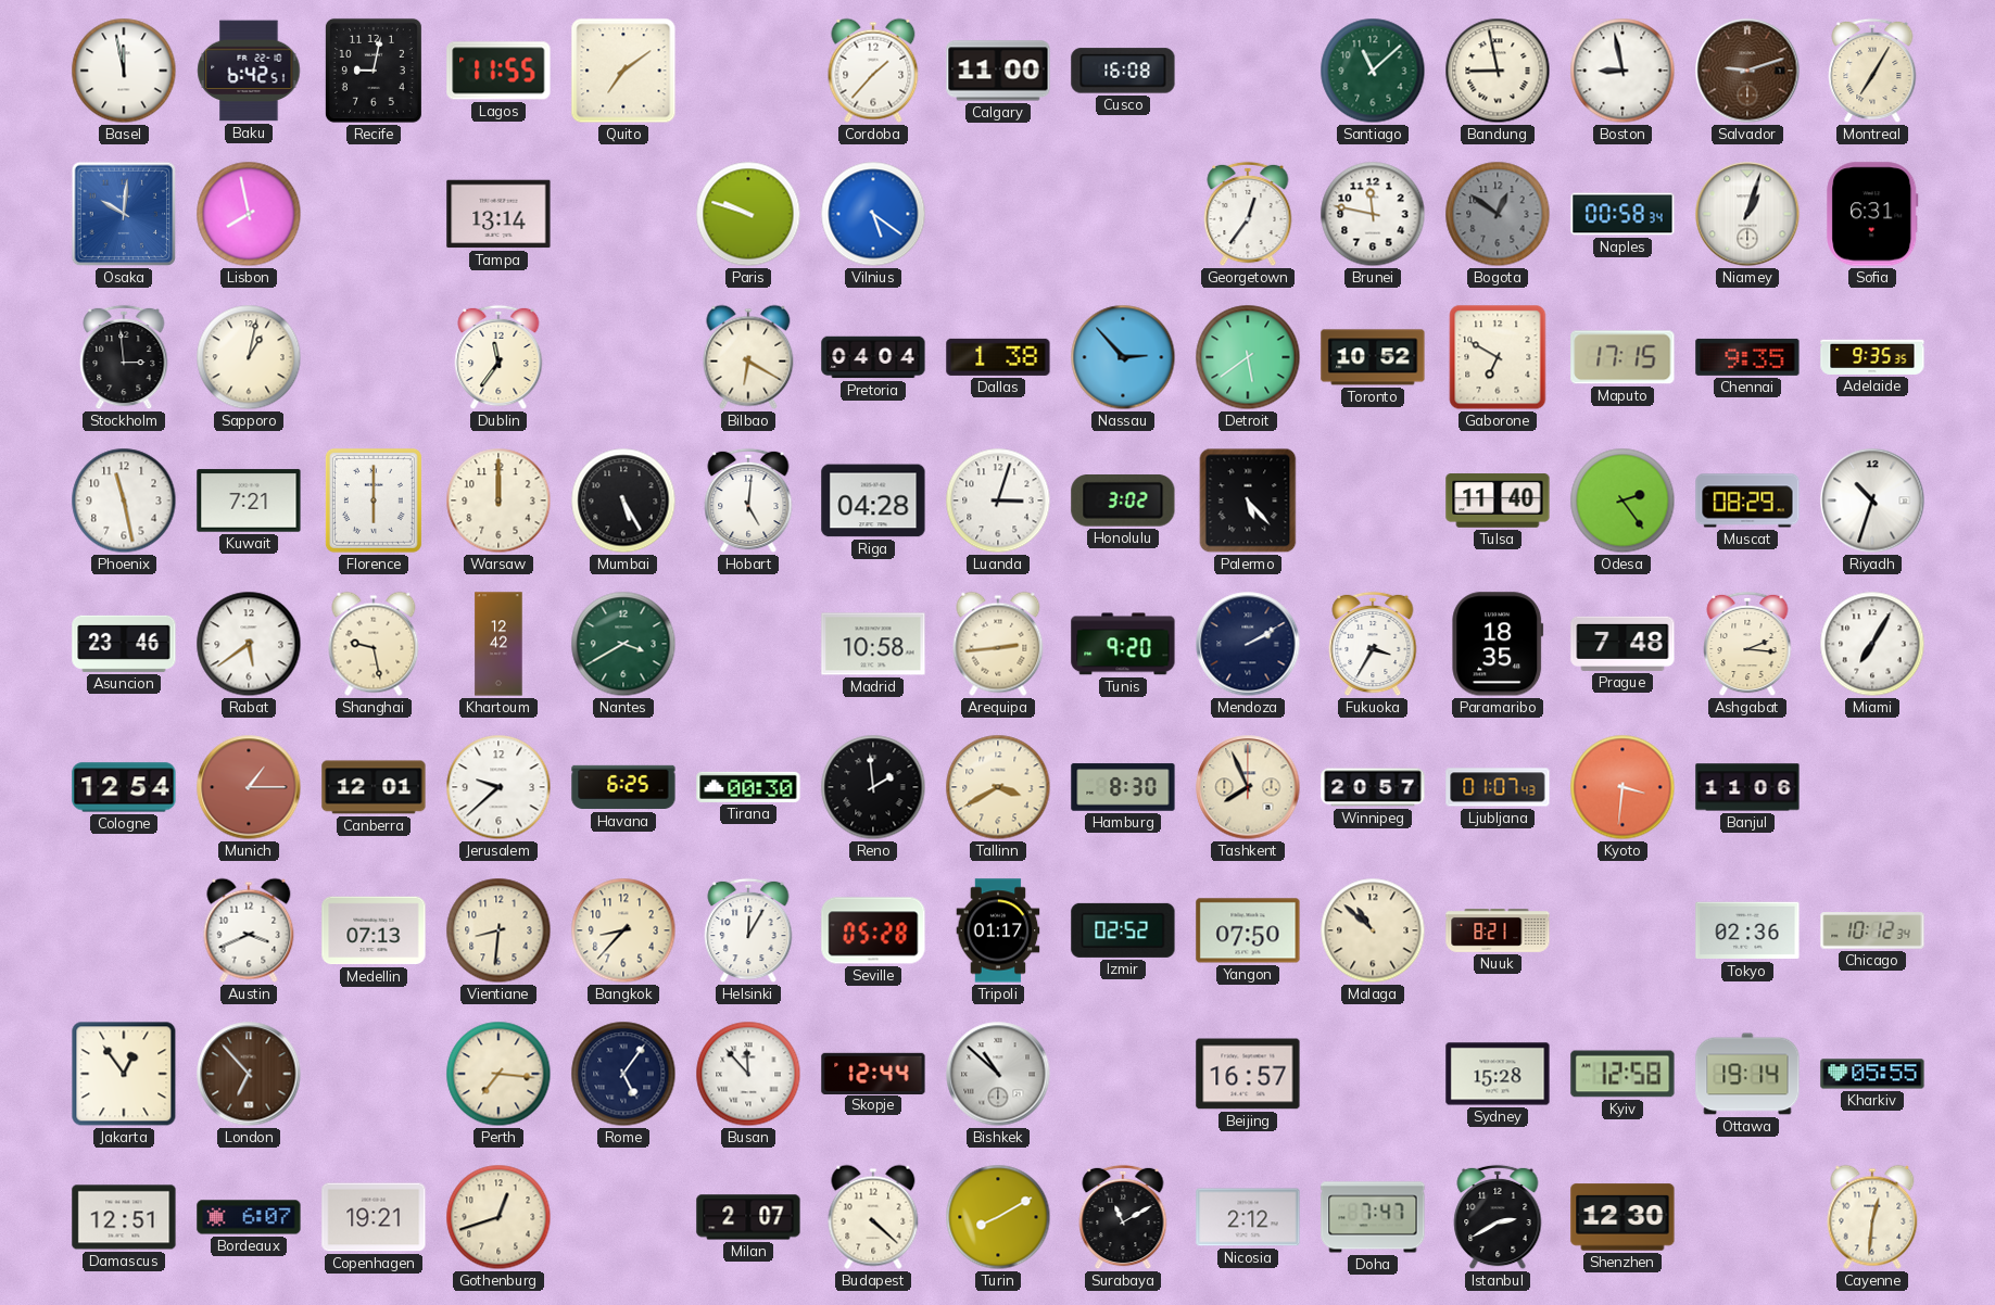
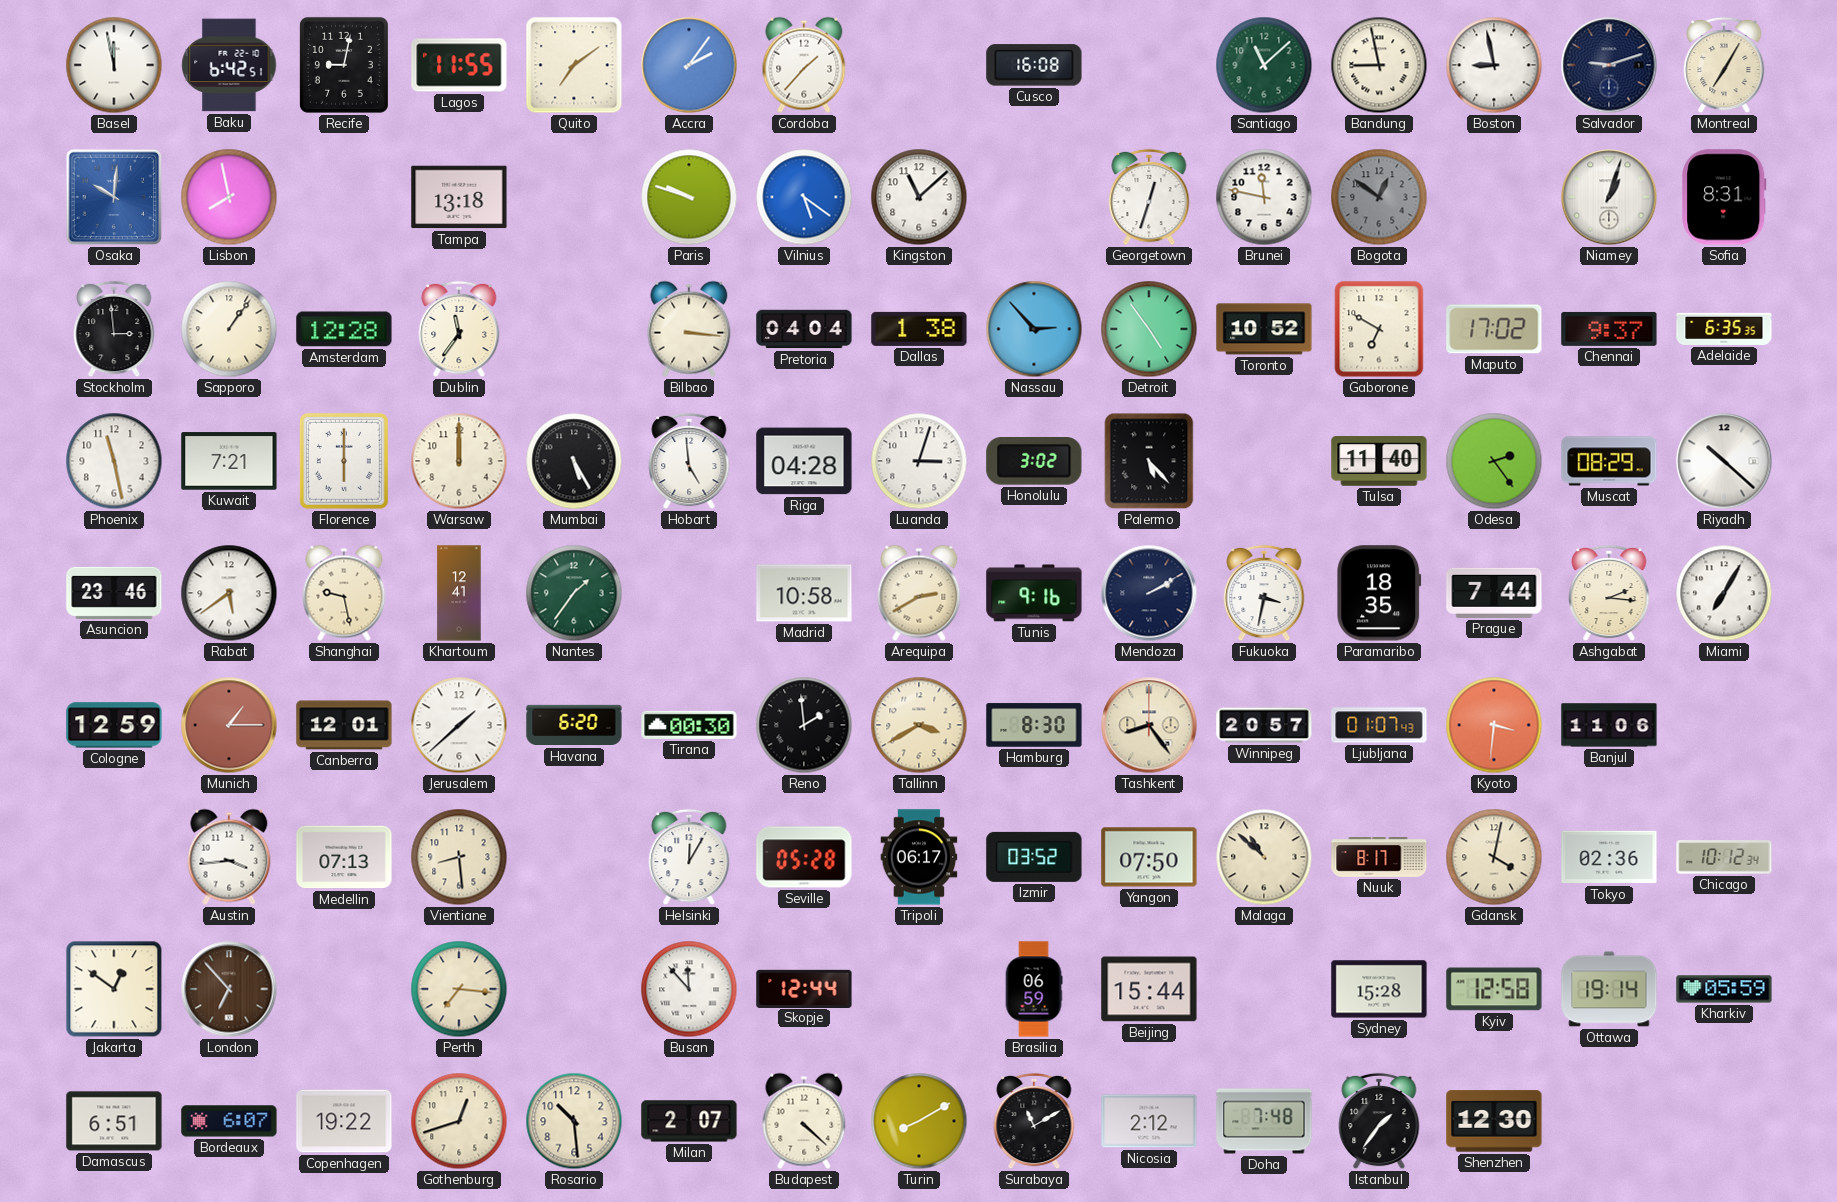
Accra: none -> 2:06 (689, 65)
Calgary: 11:00 -> none (998, 71)
Salvador dial: brown -> navy (1609, 65)
Tampa: 13:14 -> 13:18 (459, 197)
Kingston: none -> 11:08 (919, 197)
Georgetown: 12:36 -> 12:33 (1149, 197)
Naples: 00:58 -> none (1622, 214)
Sofia: 6:31 -> 8:31 (1724, 197)
Sapporo: 1:02 -> 1:06 (229, 329)
Amsterdam: none -> 12:28 (344, 329)
Bilbao: 6:20 -> 3:16 (689, 329)
Detroit: 5:39 -> 4:54 (1149, 329)
Maputo: 17:15 -> 17:02 (1494, 329)
Chennai: 9:35 -> 9:37 (1609, 329)
Adelaide: 9:35 -> 6:35 (1724, 329)
Hobart: 5:01 -> 4:59 (689, 461)
Riyadh: 10:33 -> 10:22 (1724, 461)
Khartoum: 12:42 -> 12:41 (459, 593)
Nantes: 3:40 -> 1:36 (574, 593)
Arequipa: 2:44 -> 2:40 (919, 593)
Tunis: 9:20 -> 9:16 (1034, 593)
Fukuoka: 3:35 -> 3:32 (1264, 593)
Prague: 7:48 -> 7:44 (1494, 593)
Cologne: 12:54 -> 12:59 (114, 725)
Jerusalem: 9:38 -> 1:38 (459, 725)
Havana: 6:25 -> 6:20 (574, 725)
Tashkent: 7:56 -> 8:24 (1149, 725)
Austin: 3:41 -> 3:44 (229, 857)
Vientiane: 8:31 -> 8:29 (459, 857)
Bangkok: 8:37 -> none (623, 930)
Tripoli: 01:17 -> 06:17 (919, 857)
Izmir: 02:52 -> 03:52 (1034, 857)
Nuuk: 8:21 -> 8:17 (1379, 857)
Gdansk: none -> 4:02 (1494, 857)
Jakarta: 12:54 -> 12:51 (114, 989)
Rome: 5:06 -> none (623, 1074)
Bishkek: 10:52 -> none (998, 1074)
Brasilia: none -> 06:59 (1034, 989)
Beijing: 16:57 -> 15:44 (1149, 989)
Kharkiv: 05:55 -> 05:59 (1724, 989)
Damascus: 12:51 -> 6:51 (114, 1121)
Copenhagen: 19:21 -> 19:22 (344, 1121)
Rosario: none -> 10:29 (574, 1121)
Doha: 7:47 -> 7:48 (1264, 1121)
Istanbul: 2:40 -> 1:36 (1379, 1121)
Cayenne: 12:31 -> none (1872, 1217)
